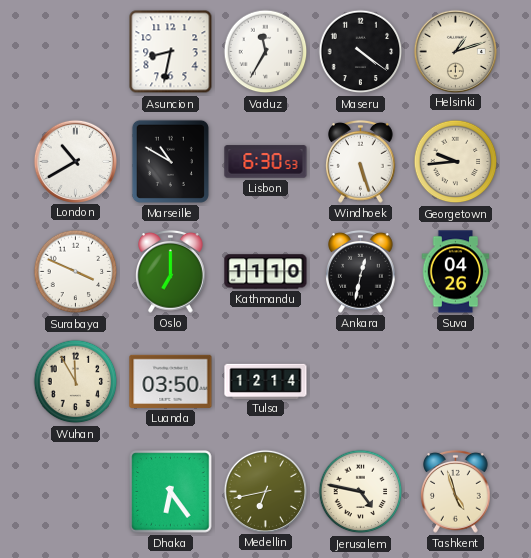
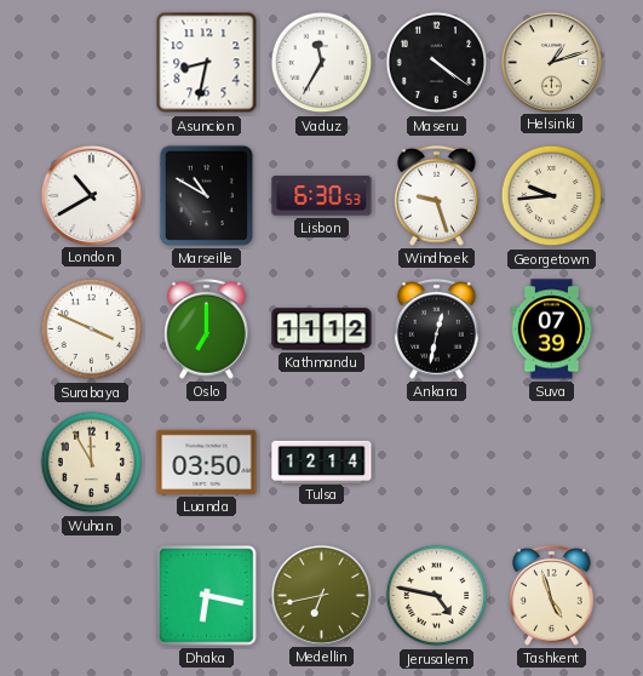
Windhoek: 5:27 -> 9:27 (437, 195)
Kathmandu: 11:10 -> 11:12 (322, 330)
Suva: 04:26 -> 07:39 (552, 330)
Dhaka: 6:24 -> 6:17 (207, 596)
